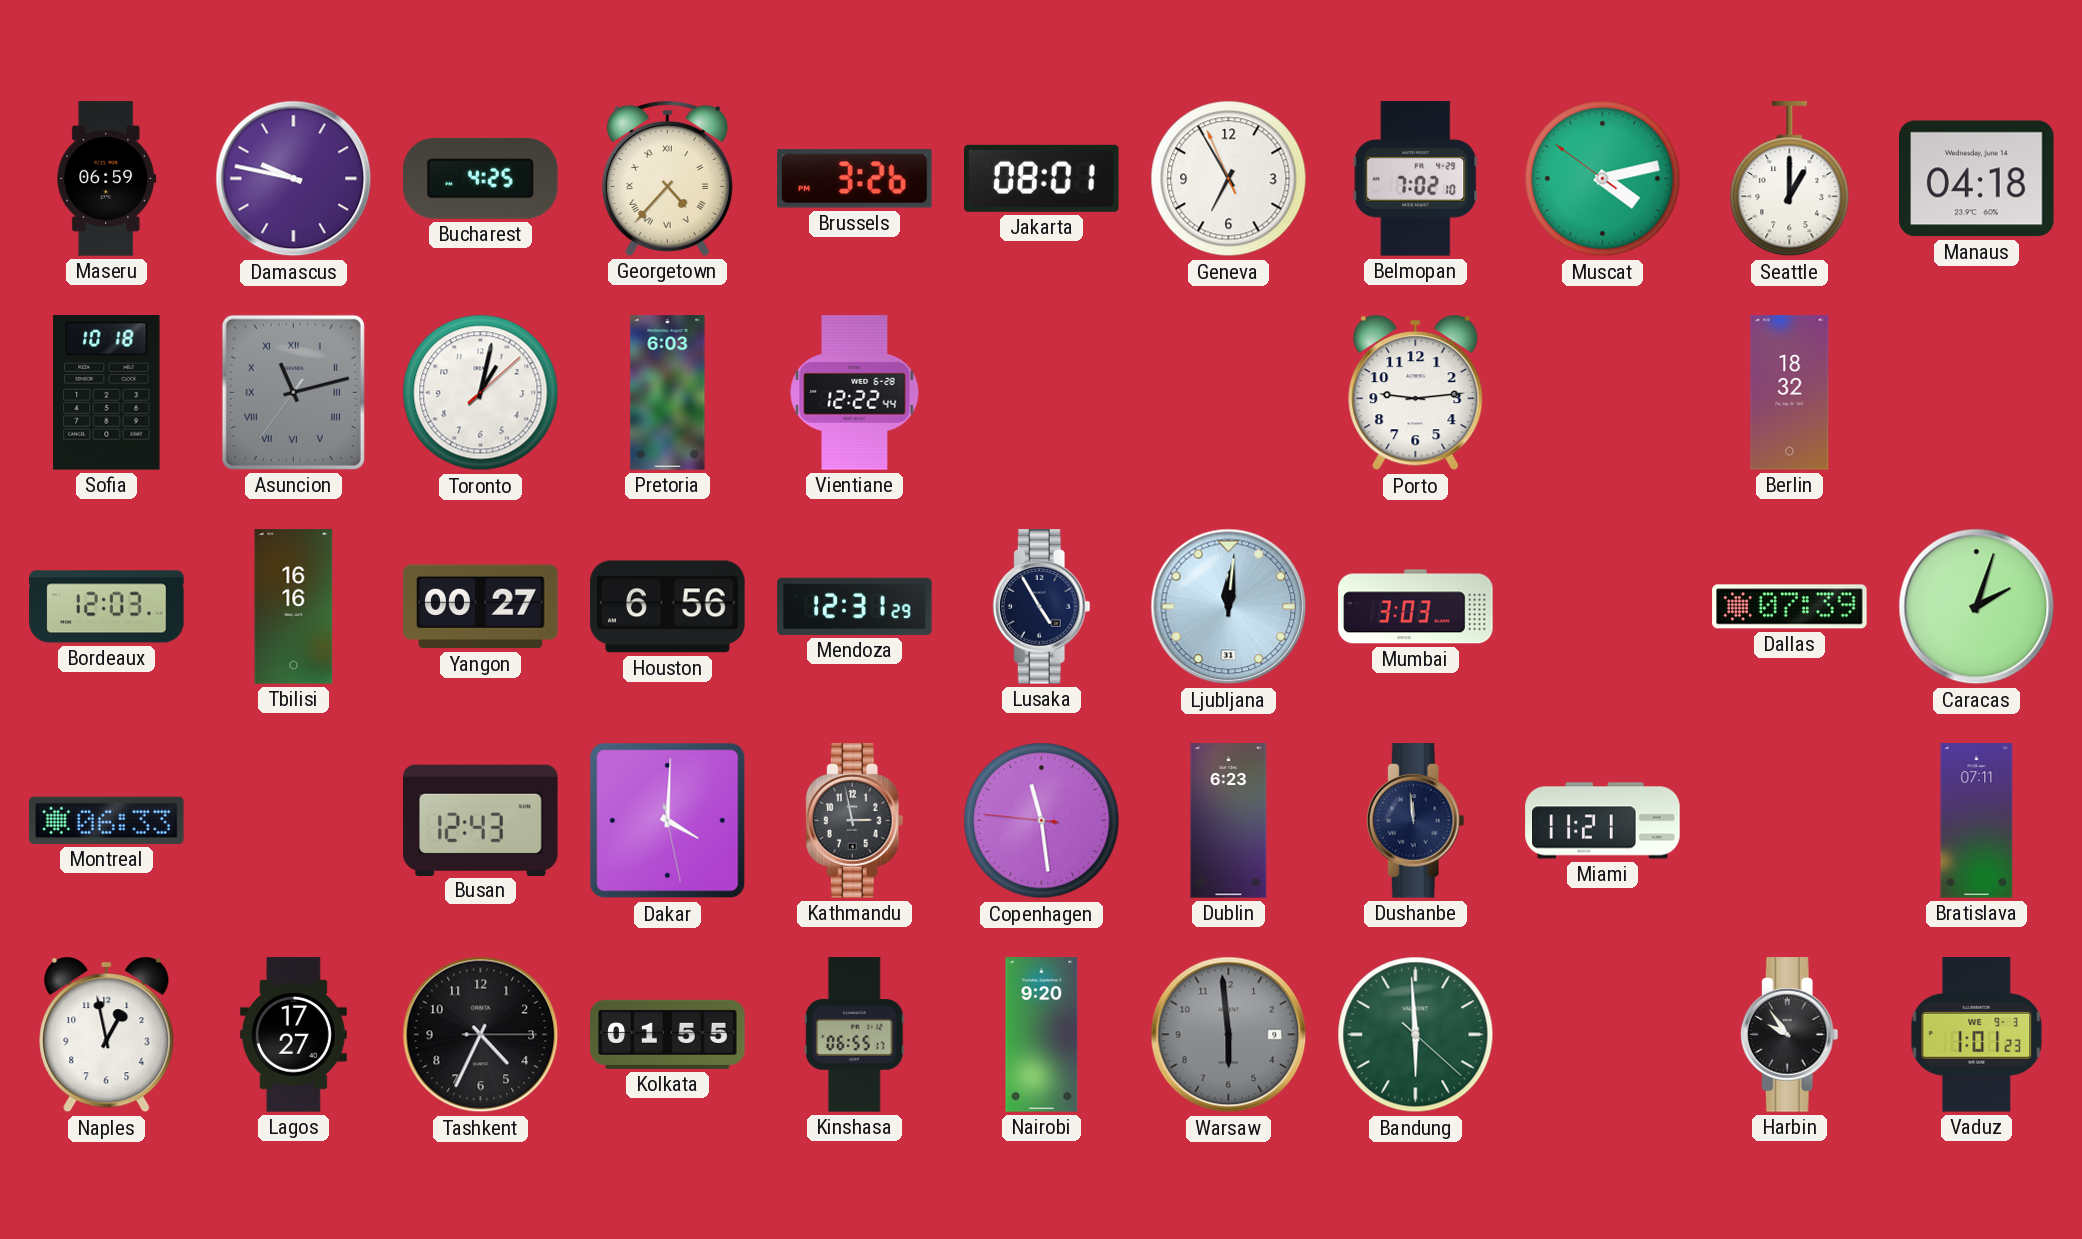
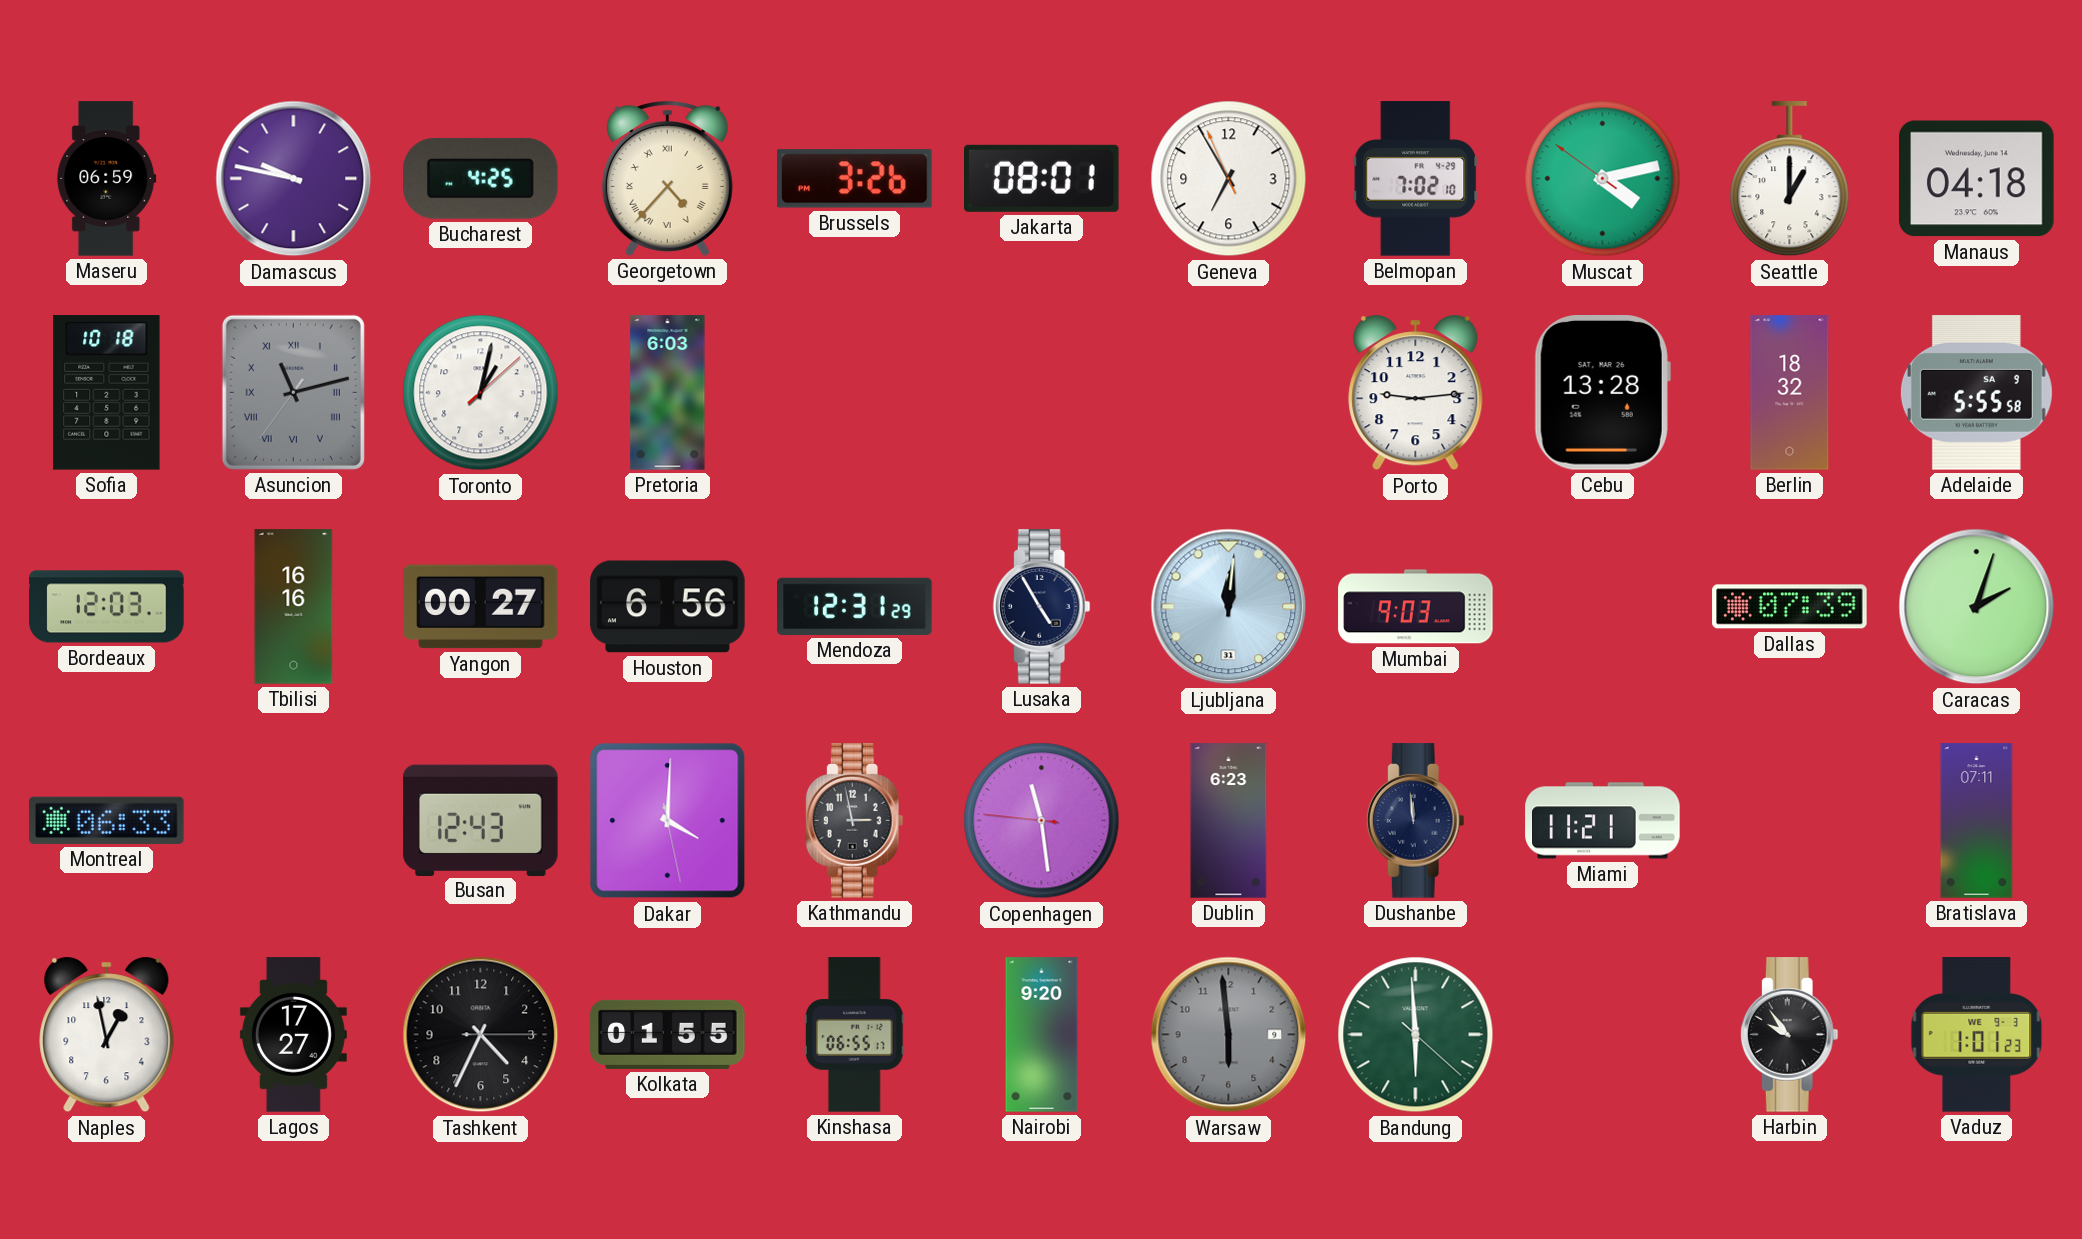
Vientiane: 12:22 -> none (855, 393)
Cebu: none -> 13:28 (1602, 393)
Adelaide: none -> 5:55 (1976, 393)
Mumbai: 3:03 -> 9:03 (1416, 607)
